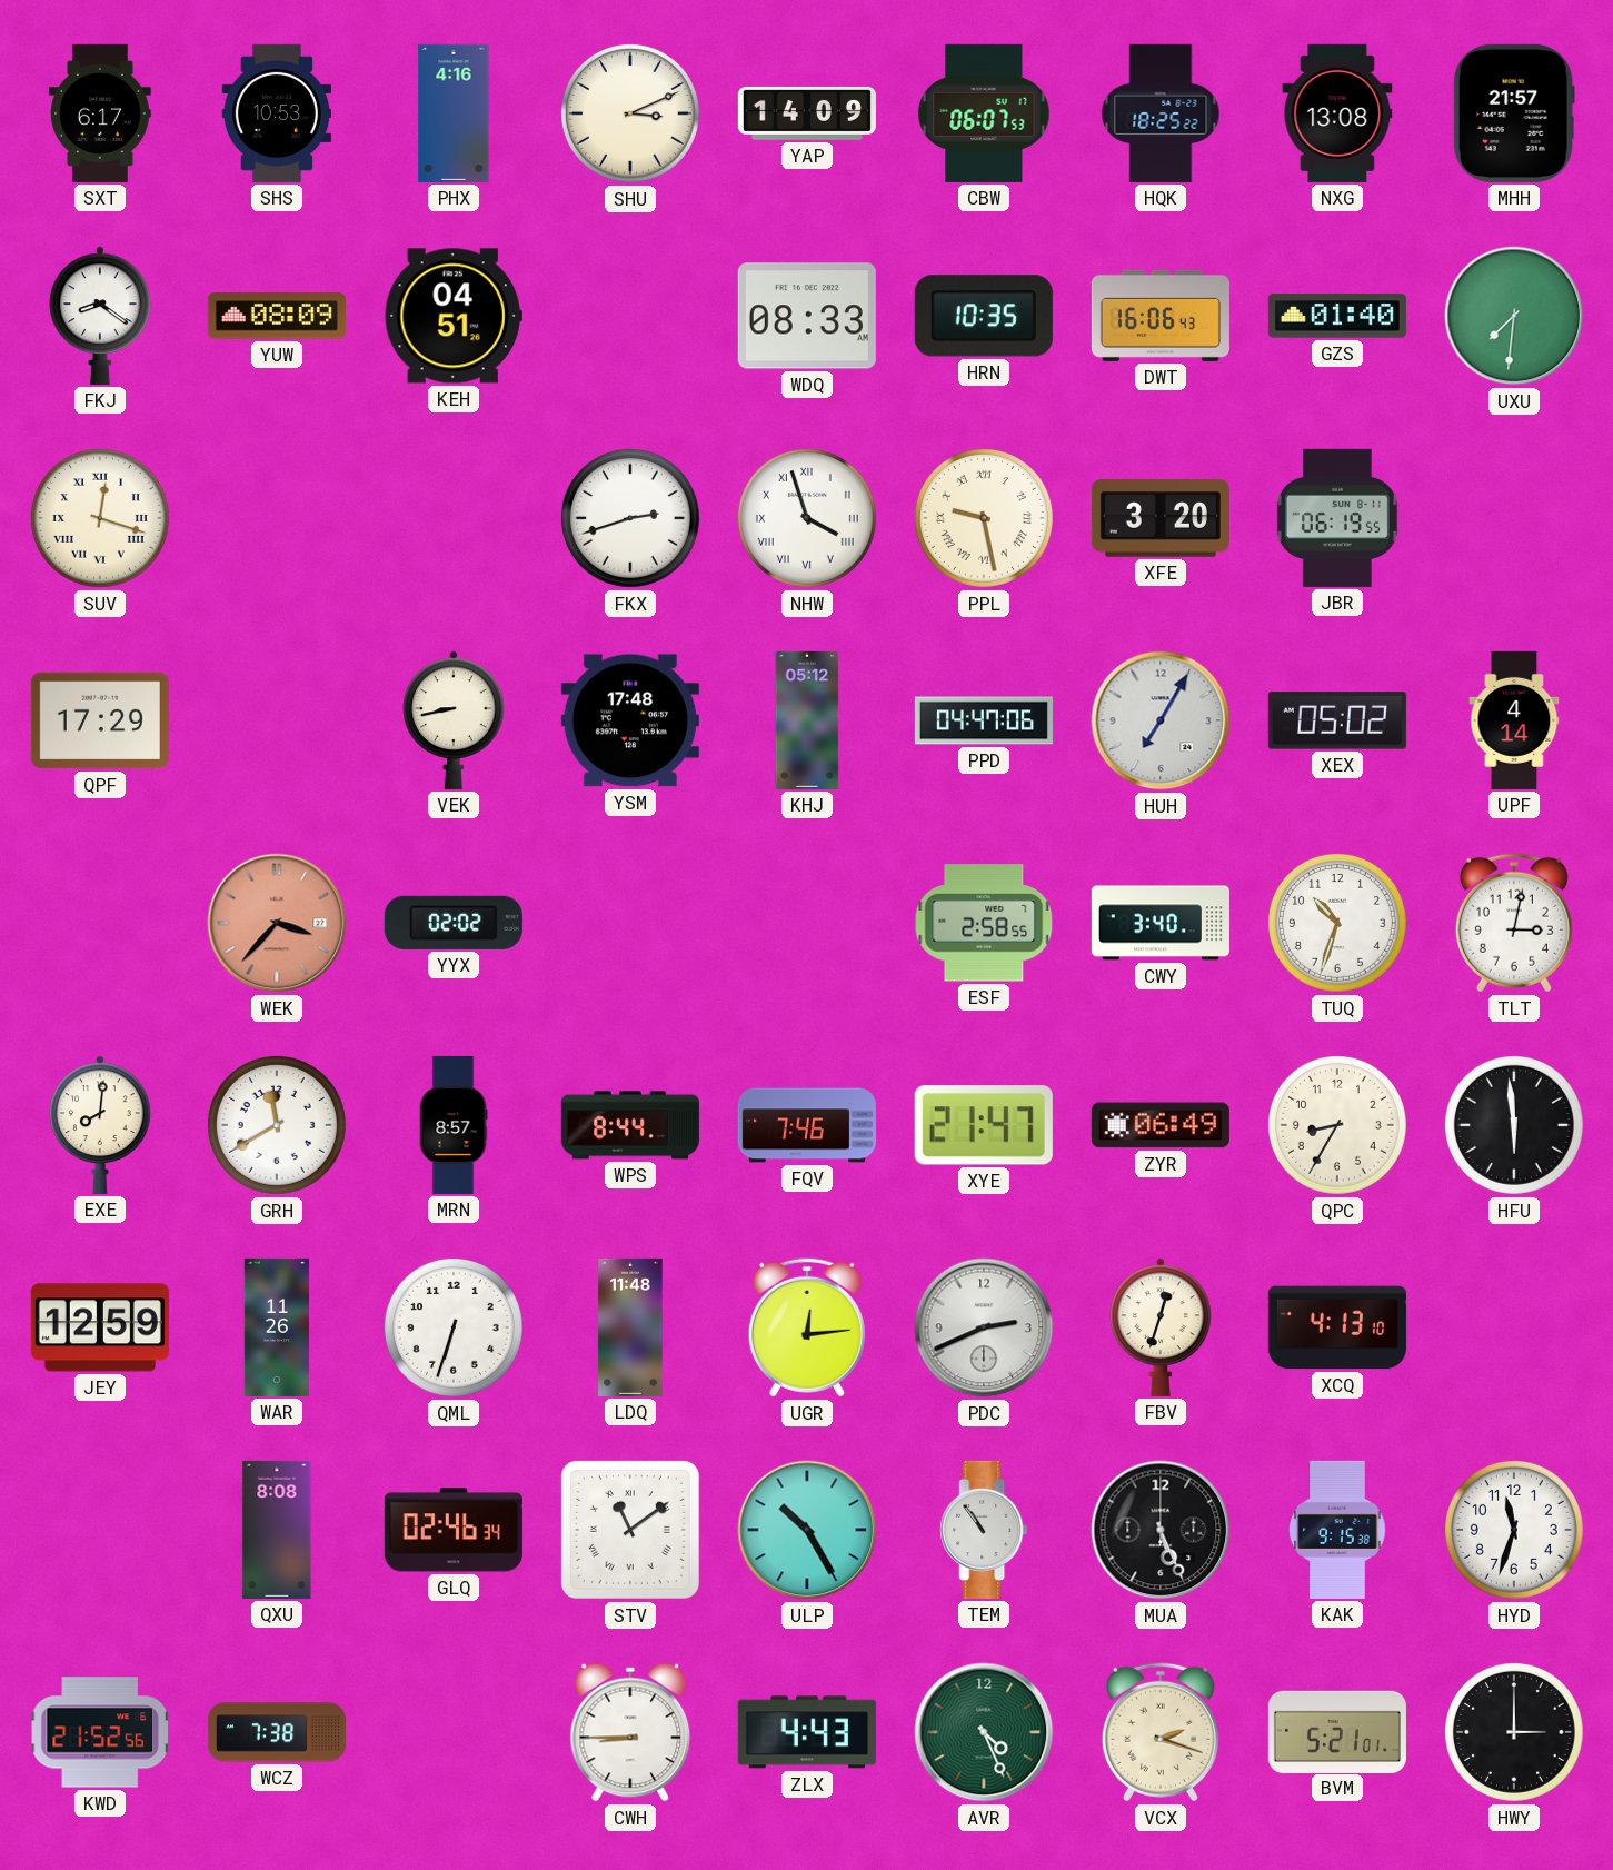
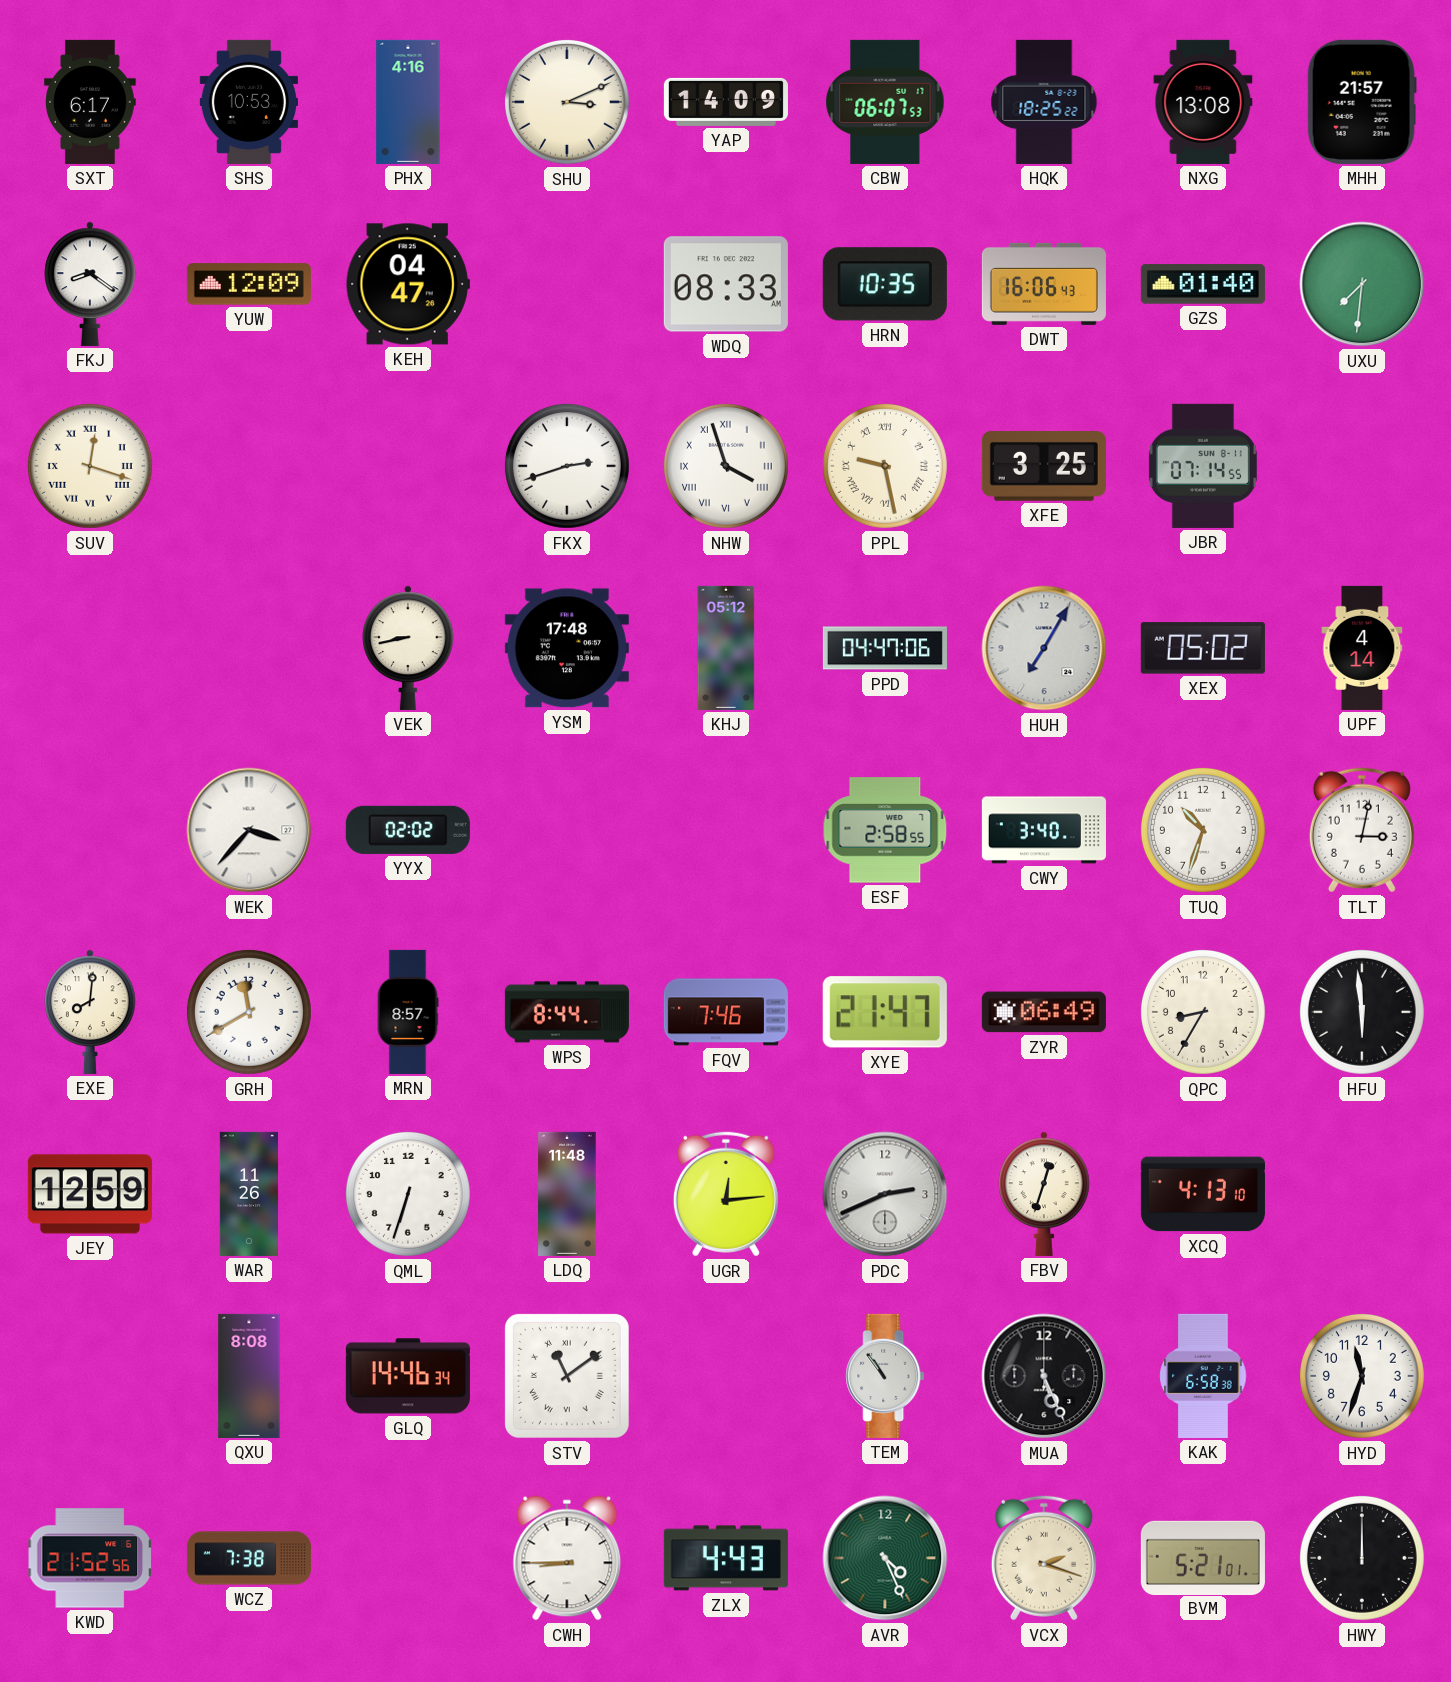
YUW: 08:09 -> 12:09 (249, 284)
KEH: 04:51 -> 04:47 (408, 284)
XFE: 3:20 -> 3:25 (1044, 466)
JBR: 06:19 -> 07:14 (1203, 466)
QPF: 17:29 -> none (100, 720)
WEK dial: salmon -> white (249, 830)
GLQ: 02:46 -> 14:46 (408, 1376)
ULP: 10:25 -> none (807, 1530)
KAK: 9:15 -> 6:58 (1203, 1376)
HWY: 3:00 -> 12:00 (1362, 1558)
